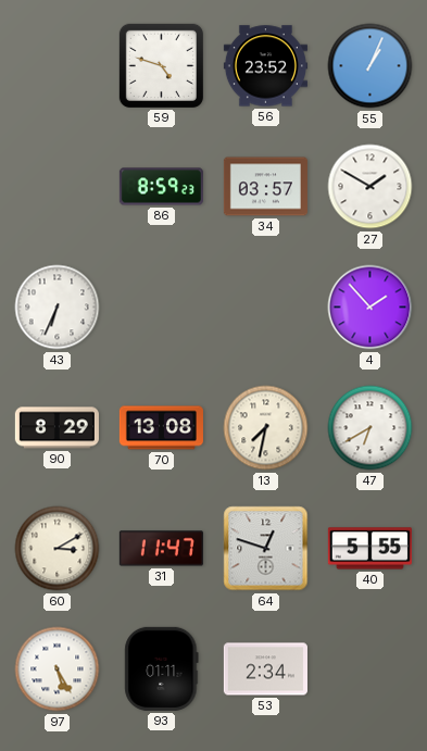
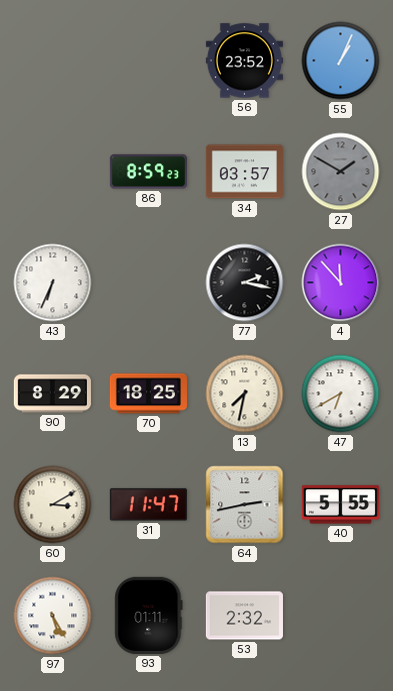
59: 4:48 -> none (161, 65)
27 dial: white -> grey (341, 172)
77: none -> 2:17 (245, 283)
4: 1:53 -> 11:53 (341, 283)
70: 13:08 -> 18:25 (148, 394)
64: 12:48 -> 2:43 (245, 505)
53: 2:34 -> 2:32 (244, 616)
